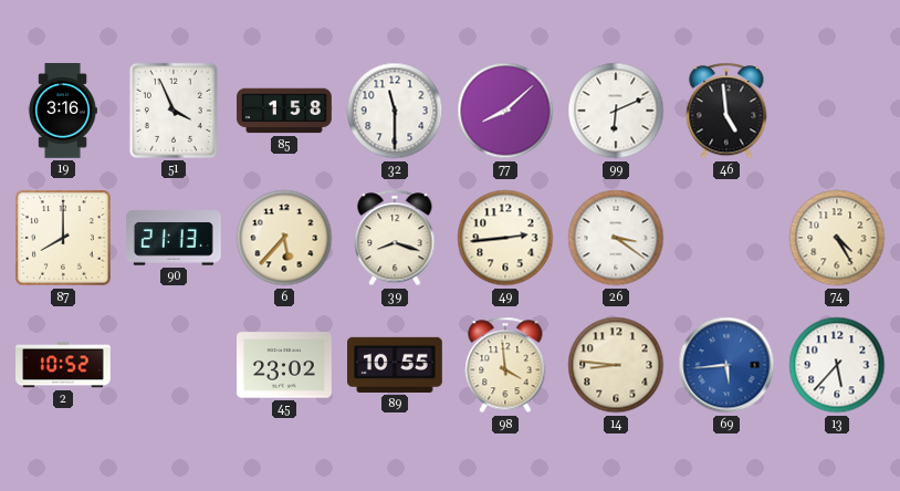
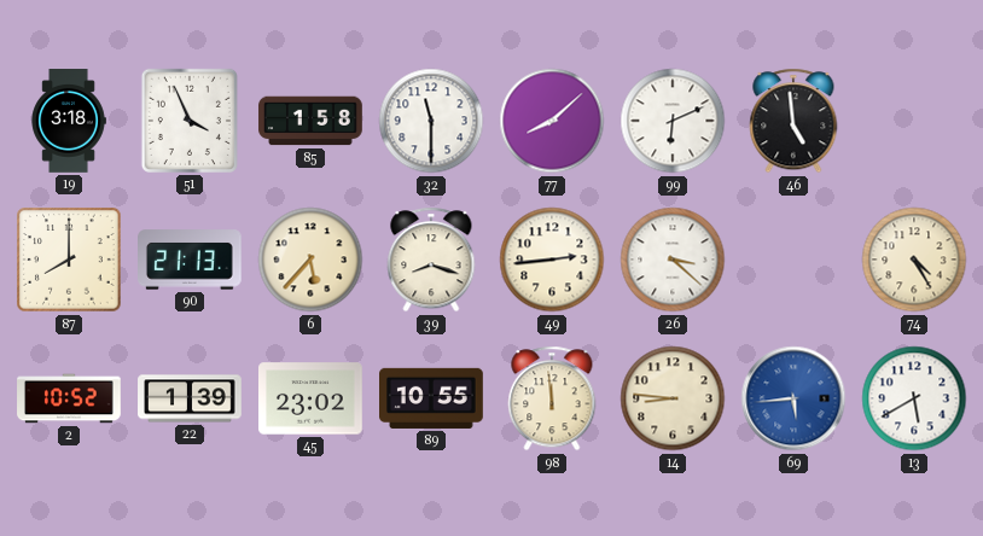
19: 3:16 -> 3:18 (69, 121)
26: 3:21 -> 3:22 (673, 260)
22: none -> 1:39 (190, 398)
98: 3:59 -> 11:59 (552, 398)
13: 5:37 -> 5:40 (914, 398)
